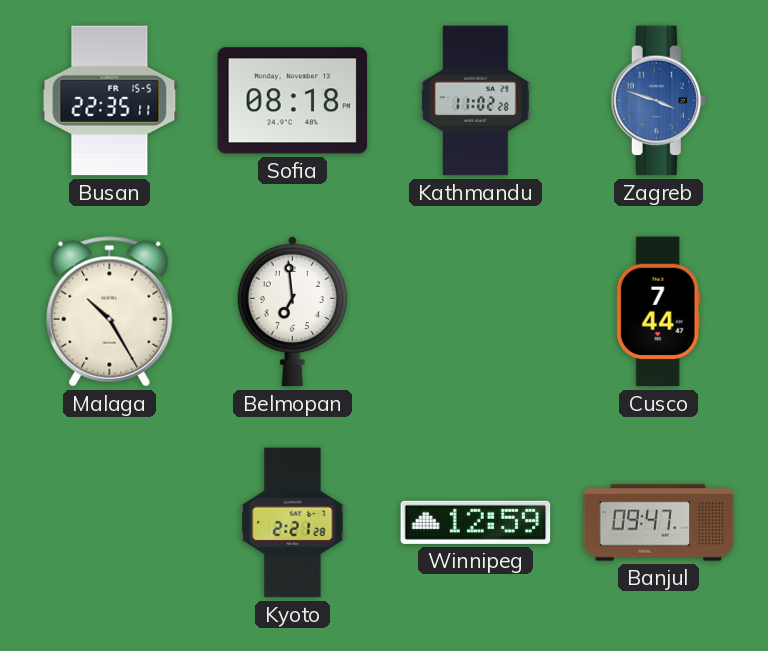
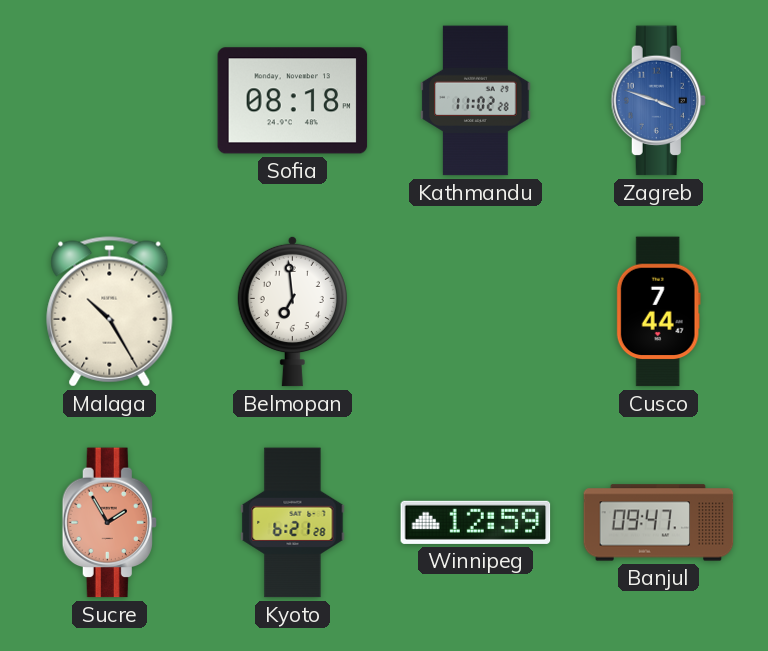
Busan: 22:35 -> none (110, 101)
Sucre: none -> 1:55 (109, 523)
Kyoto: 2:21 -> 6:21 (293, 523)
